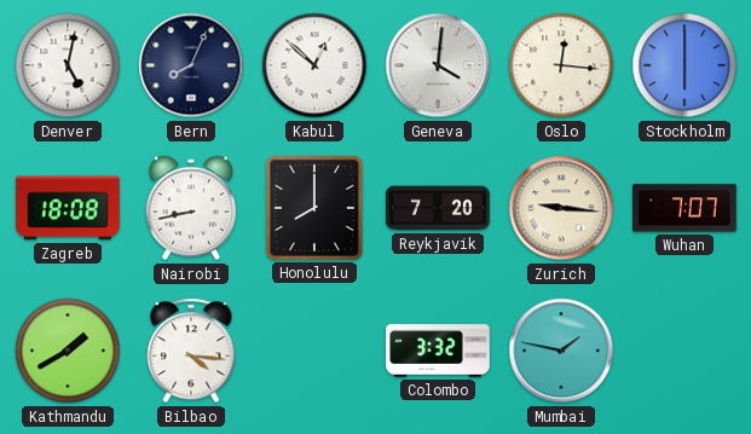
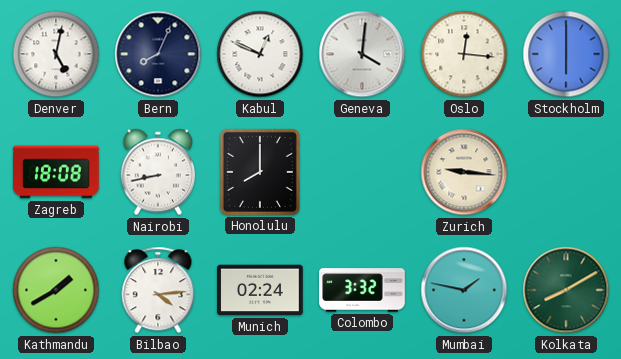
Kabul: 12:52 -> 12:49 (260, 54)
Reykjavik: 7:20 -> none (438, 208)
Wuhan: 7:07 -> none (684, 208)
Bilbao: 4:16 -> 4:14 (158, 290)
Munich: none -> 02:24 (260, 290)
Kolkata: none -> 8:10 (566, 290)
